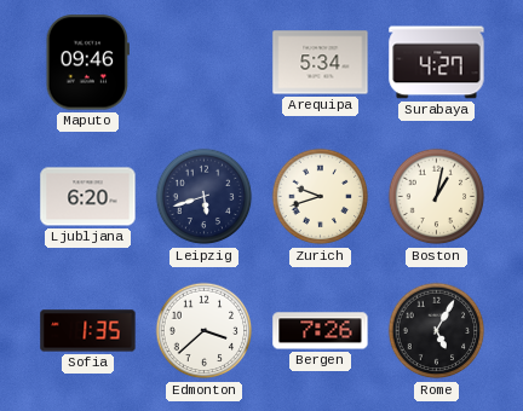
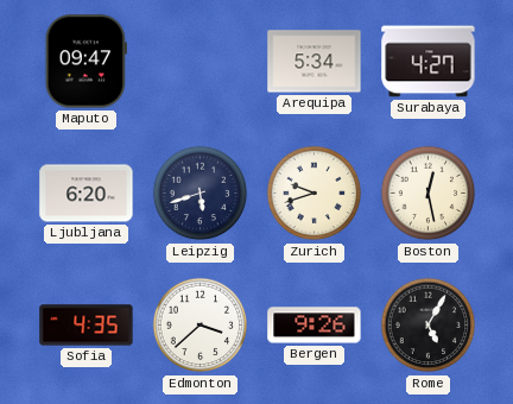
Maputo: 09:46 -> 09:47 (85, 62)
Boston: 1:02 -> 12:28 (429, 194)
Sofia: 1:35 -> 4:35 (87, 326)
Bergen: 7:26 -> 9:26 (315, 326)
